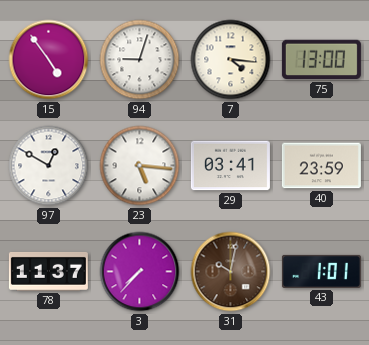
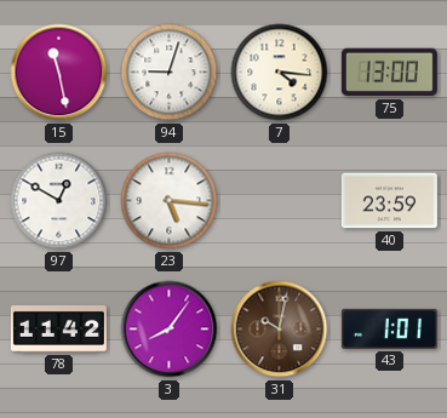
15: 4:54 -> 11:28 (59, 73)
29: 03:41 -> none (230, 166)
78: 11:37 -> 11:42 (58, 328)
3: 7:37 -> 8:06 (170, 330)
